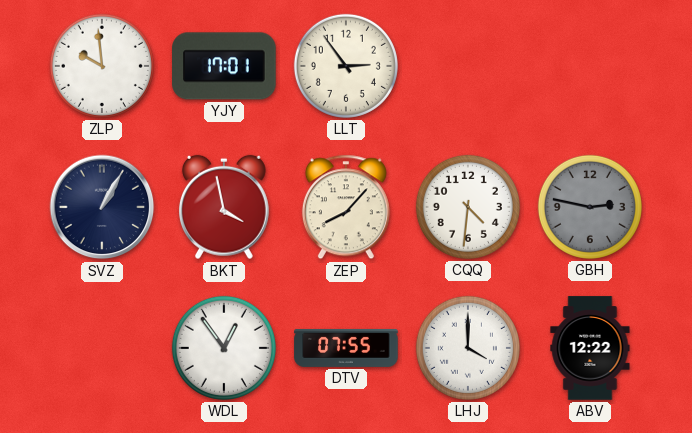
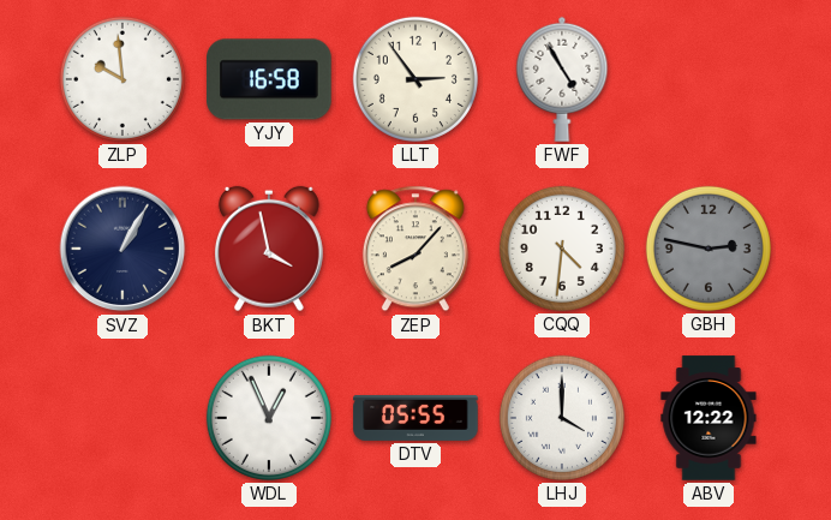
YJY: 17:01 -> 16:58 (269, 79)
FWF: none -> 4:55 (562, 79)
WDL: 12:54 -> 12:56 (269, 418)
DTV: 07:55 -> 05:55 (416, 418)
